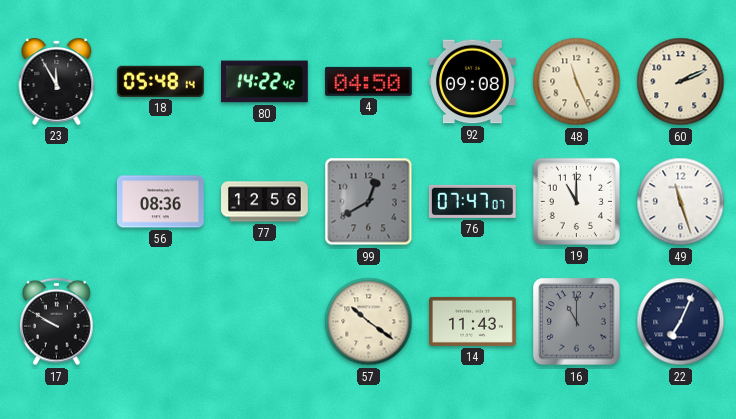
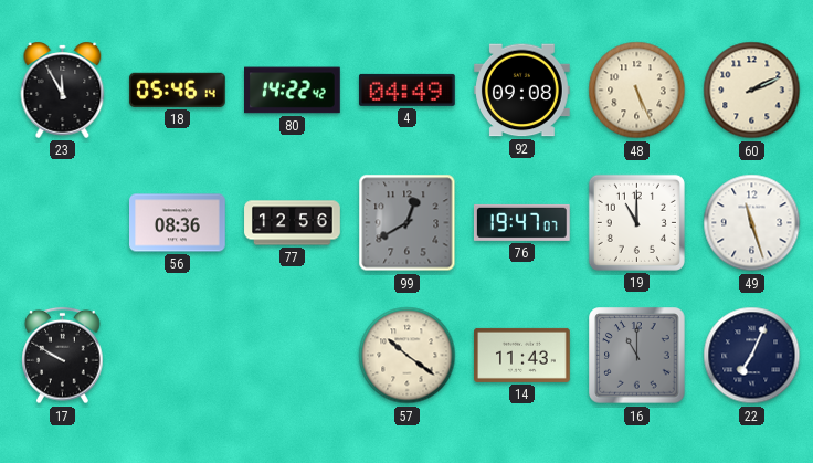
18: 05:48 -> 05:46 (177, 90)
4: 04:50 -> 04:49 (406, 90)
48: 11:26 -> 5:26 (637, 91)
76: 07:47 -> 19:47 (521, 222)
